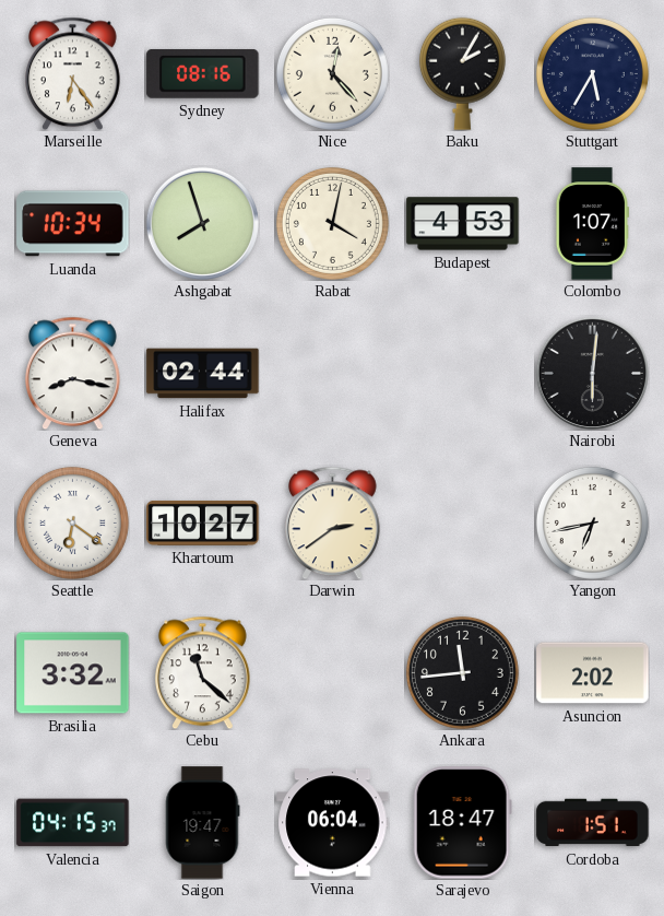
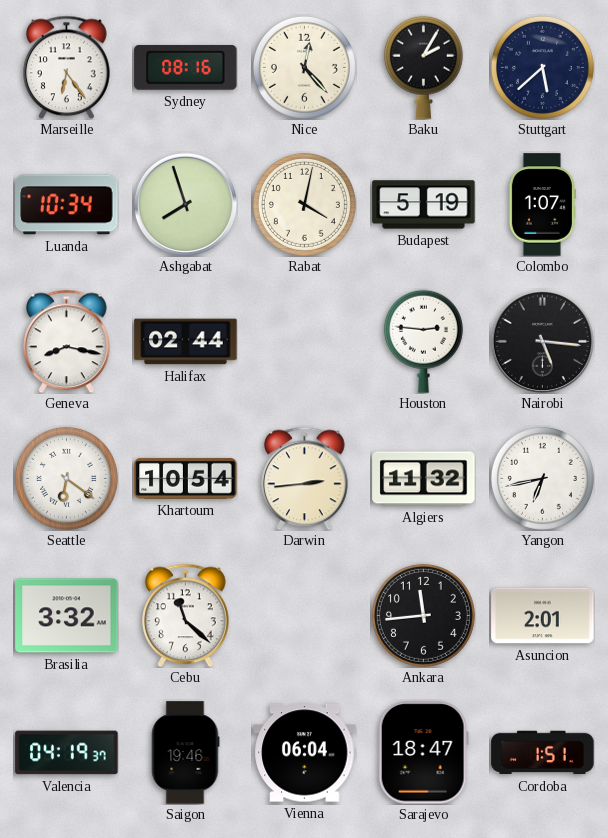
Stuttgart: 5:35 -> 5:38 (542, 67)
Budapest: 4:53 -> 5:19 (424, 205)
Houston: none -> 2:46 (423, 341)
Nairobi: 6:01 -> 5:16 (542, 341)
Khartoum: 10:27 -> 10:54 (186, 478)
Darwin: 2:39 -> 2:44 (305, 478)
Algiers: none -> 11:32 (424, 479)
Asuncion: 2:02 -> 2:01 (543, 616)
Valencia: 04:15 -> 04:19 (67, 753)
Saigon: 19:47 -> 19:46 (185, 753)
